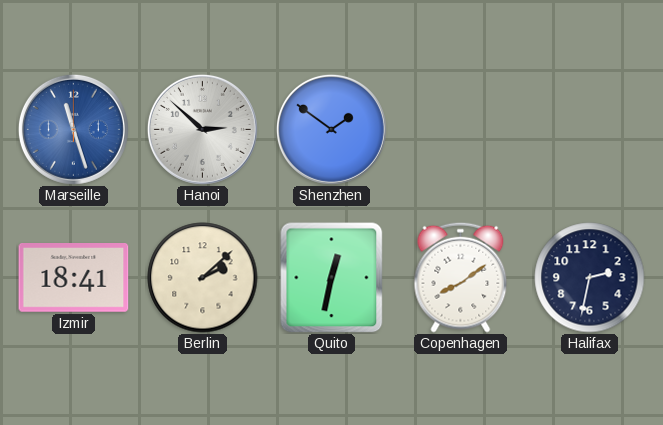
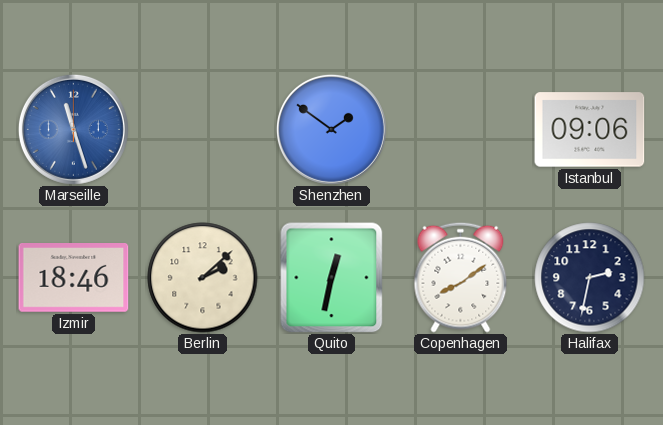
Hanoi: 2:52 -> none (202, 129)
Istanbul: none -> 09:06 (590, 130)
Izmir: 18:41 -> 18:46 (74, 278)
